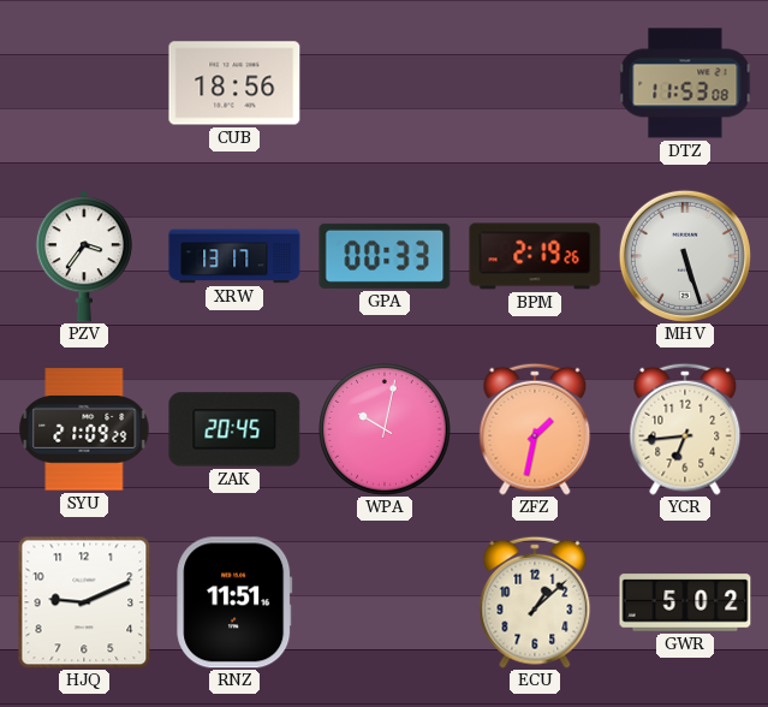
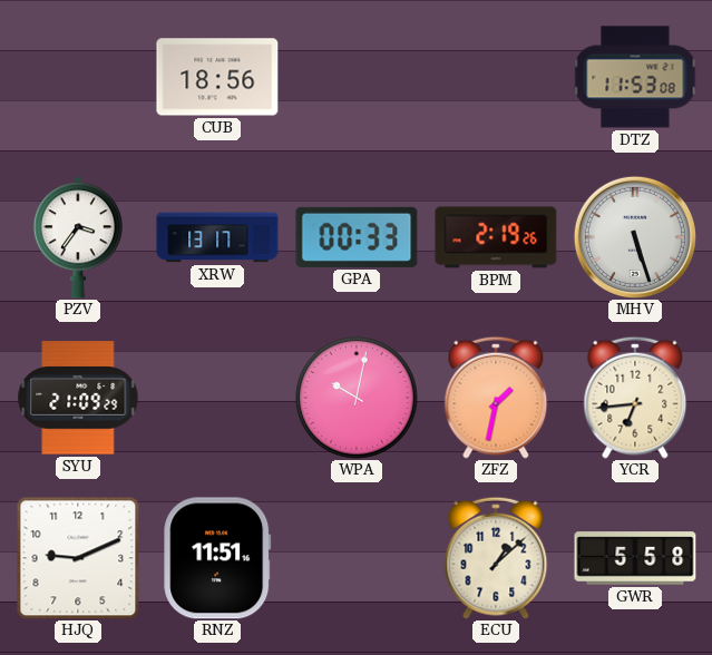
ZAK: 20:45 -> none (234, 429)
GWR: 5:02 -> 5:58 (635, 558)
